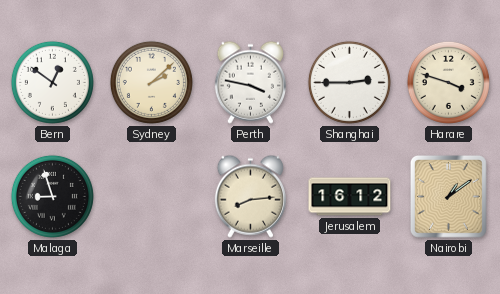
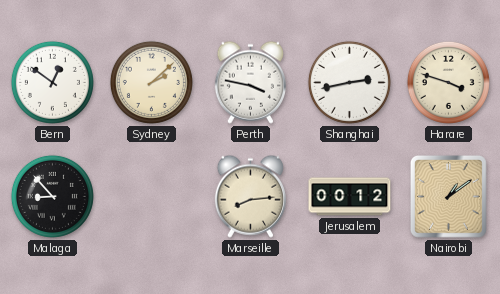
Shanghai: 2:45 -> 2:43 (349, 82)
Malaga: 8:57 -> 8:53 (52, 196)
Jerusalem: 16:12 -> 00:12 (350, 197)
